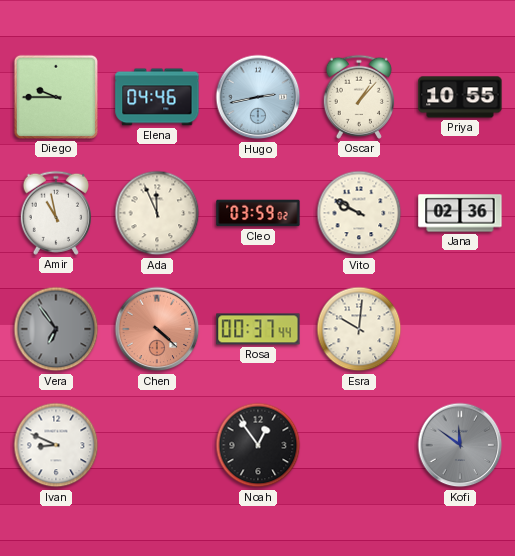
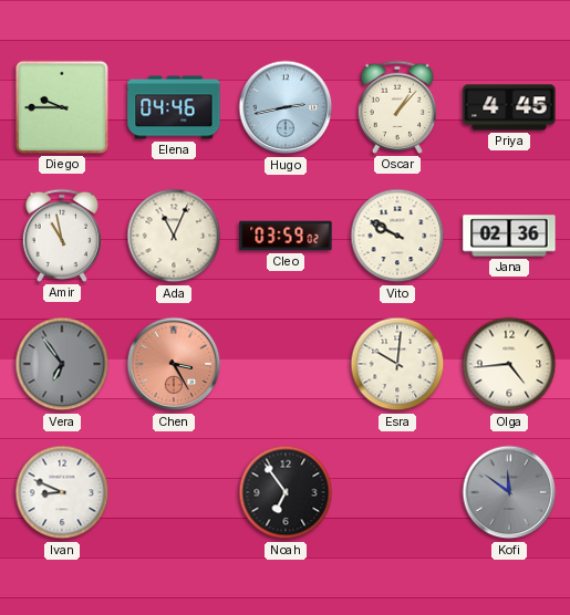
Priya: 10:55 -> 4:45 (509, 107)
Ada: 11:56 -> 11:04 (174, 236)
Chen: 4:22 -> 3:25 (174, 364)
Rosa: 00:37 -> none (258, 329)
Olga: none -> 4:44 (509, 364)
Noah: 12:54 -> 6:54 (286, 492)
